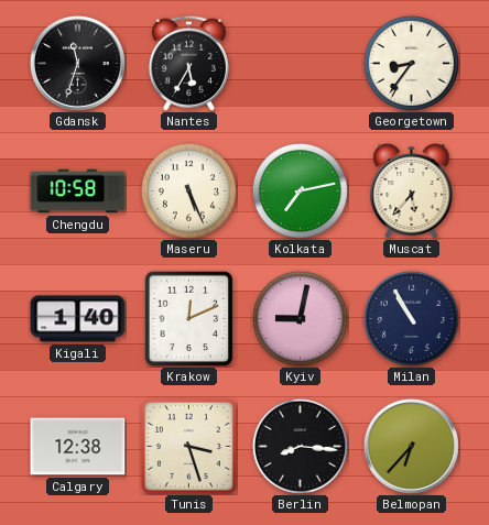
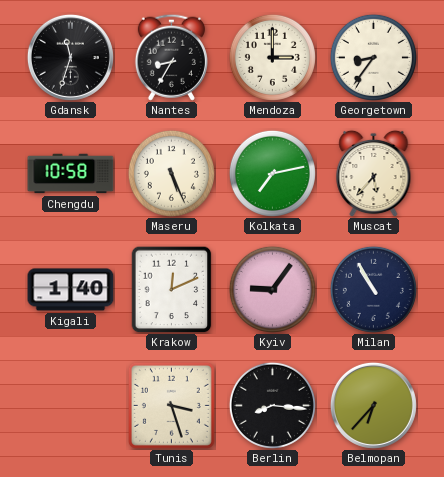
Nantes: 5:35 -> 8:35 (171, 57)
Mendoza: none -> 3:00 (272, 57)
Kyiv: 9:02 -> 9:06 (272, 289)
Calgary: 12:38 -> none (78, 447)
